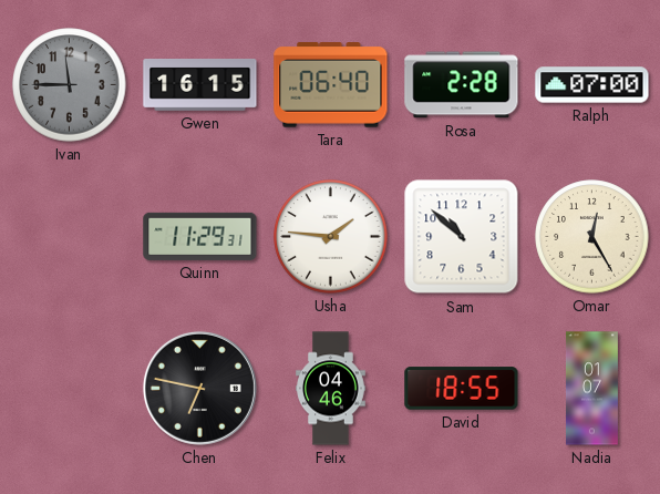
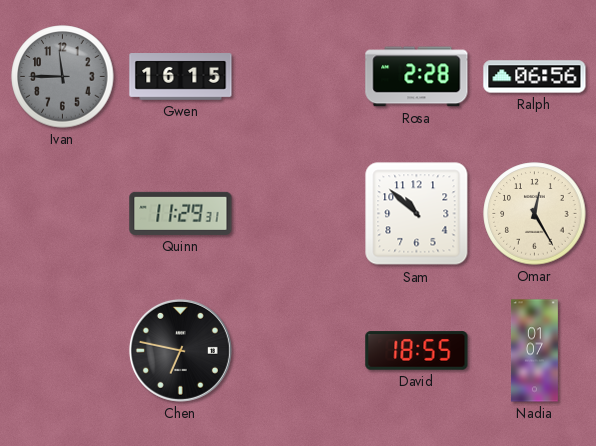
Tara: 06:40 -> none (331, 85)
Ralph: 07:00 -> 06:56 (535, 77)
Usha: 1:46 -> none (331, 237)
Felix: 04:46 -> none (331, 389)
